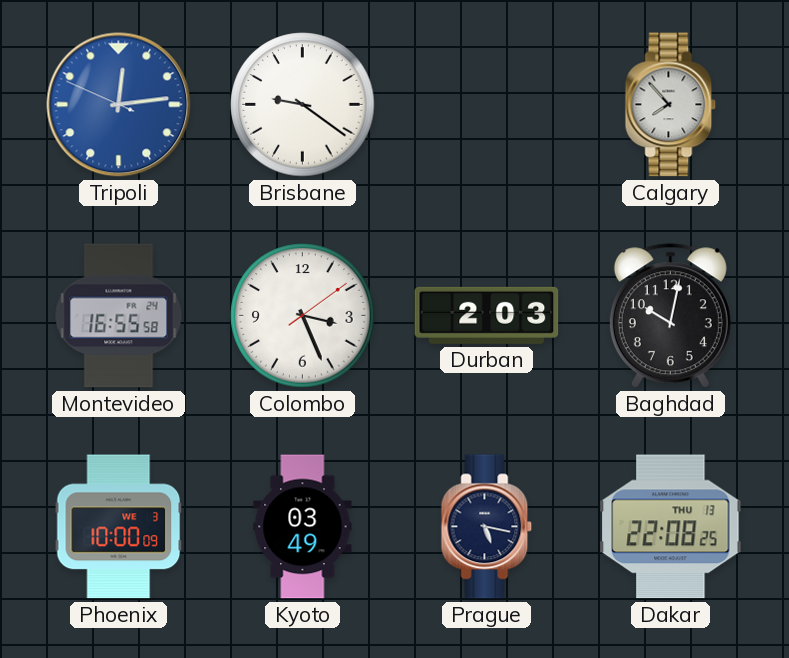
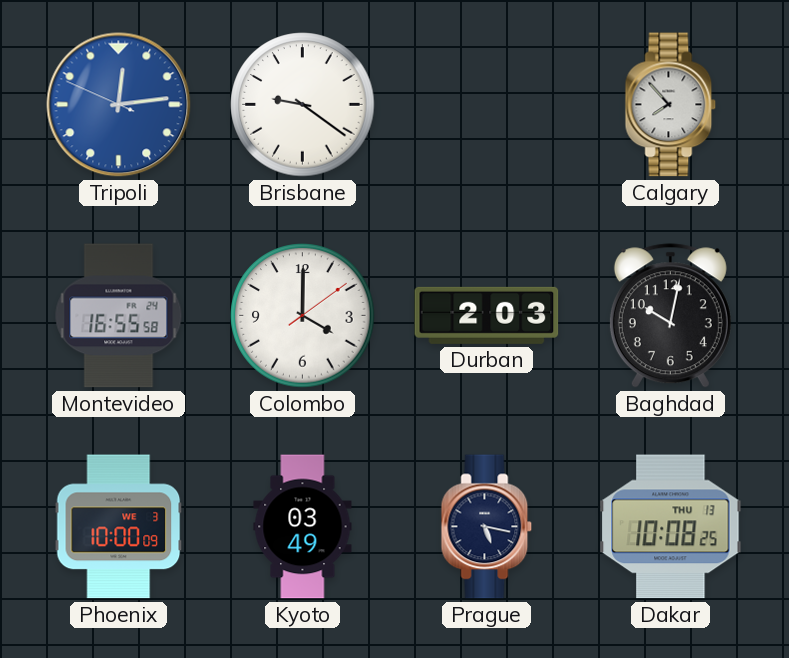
Colombo: 3:26 -> 4:00 (303, 316)
Dakar: 22:08 -> 10:08 (671, 527)
